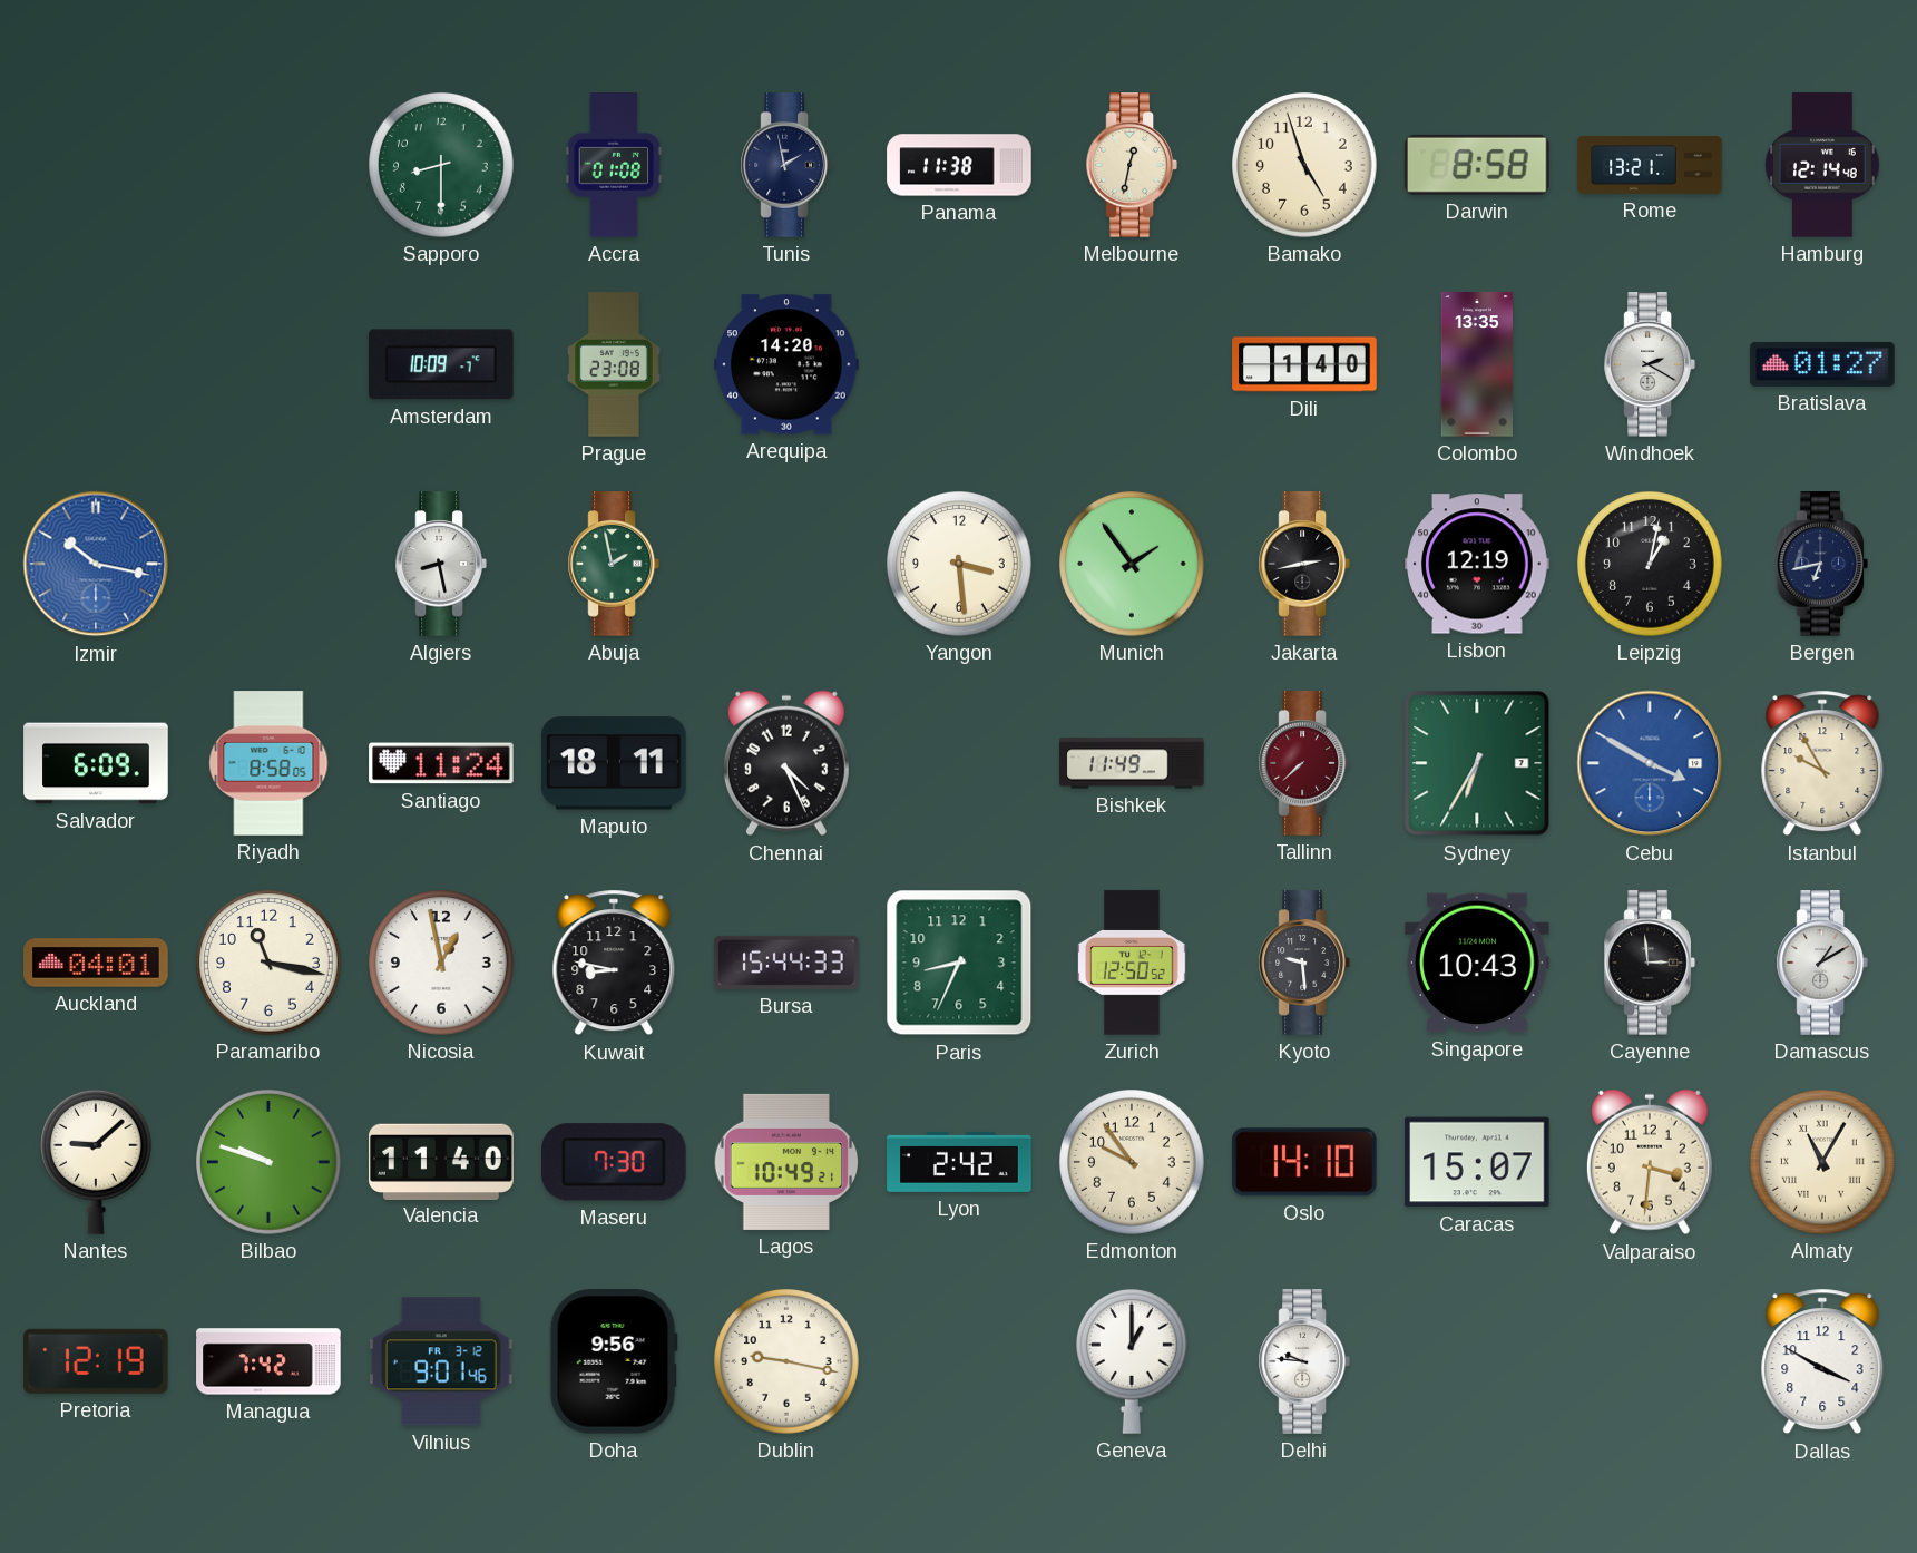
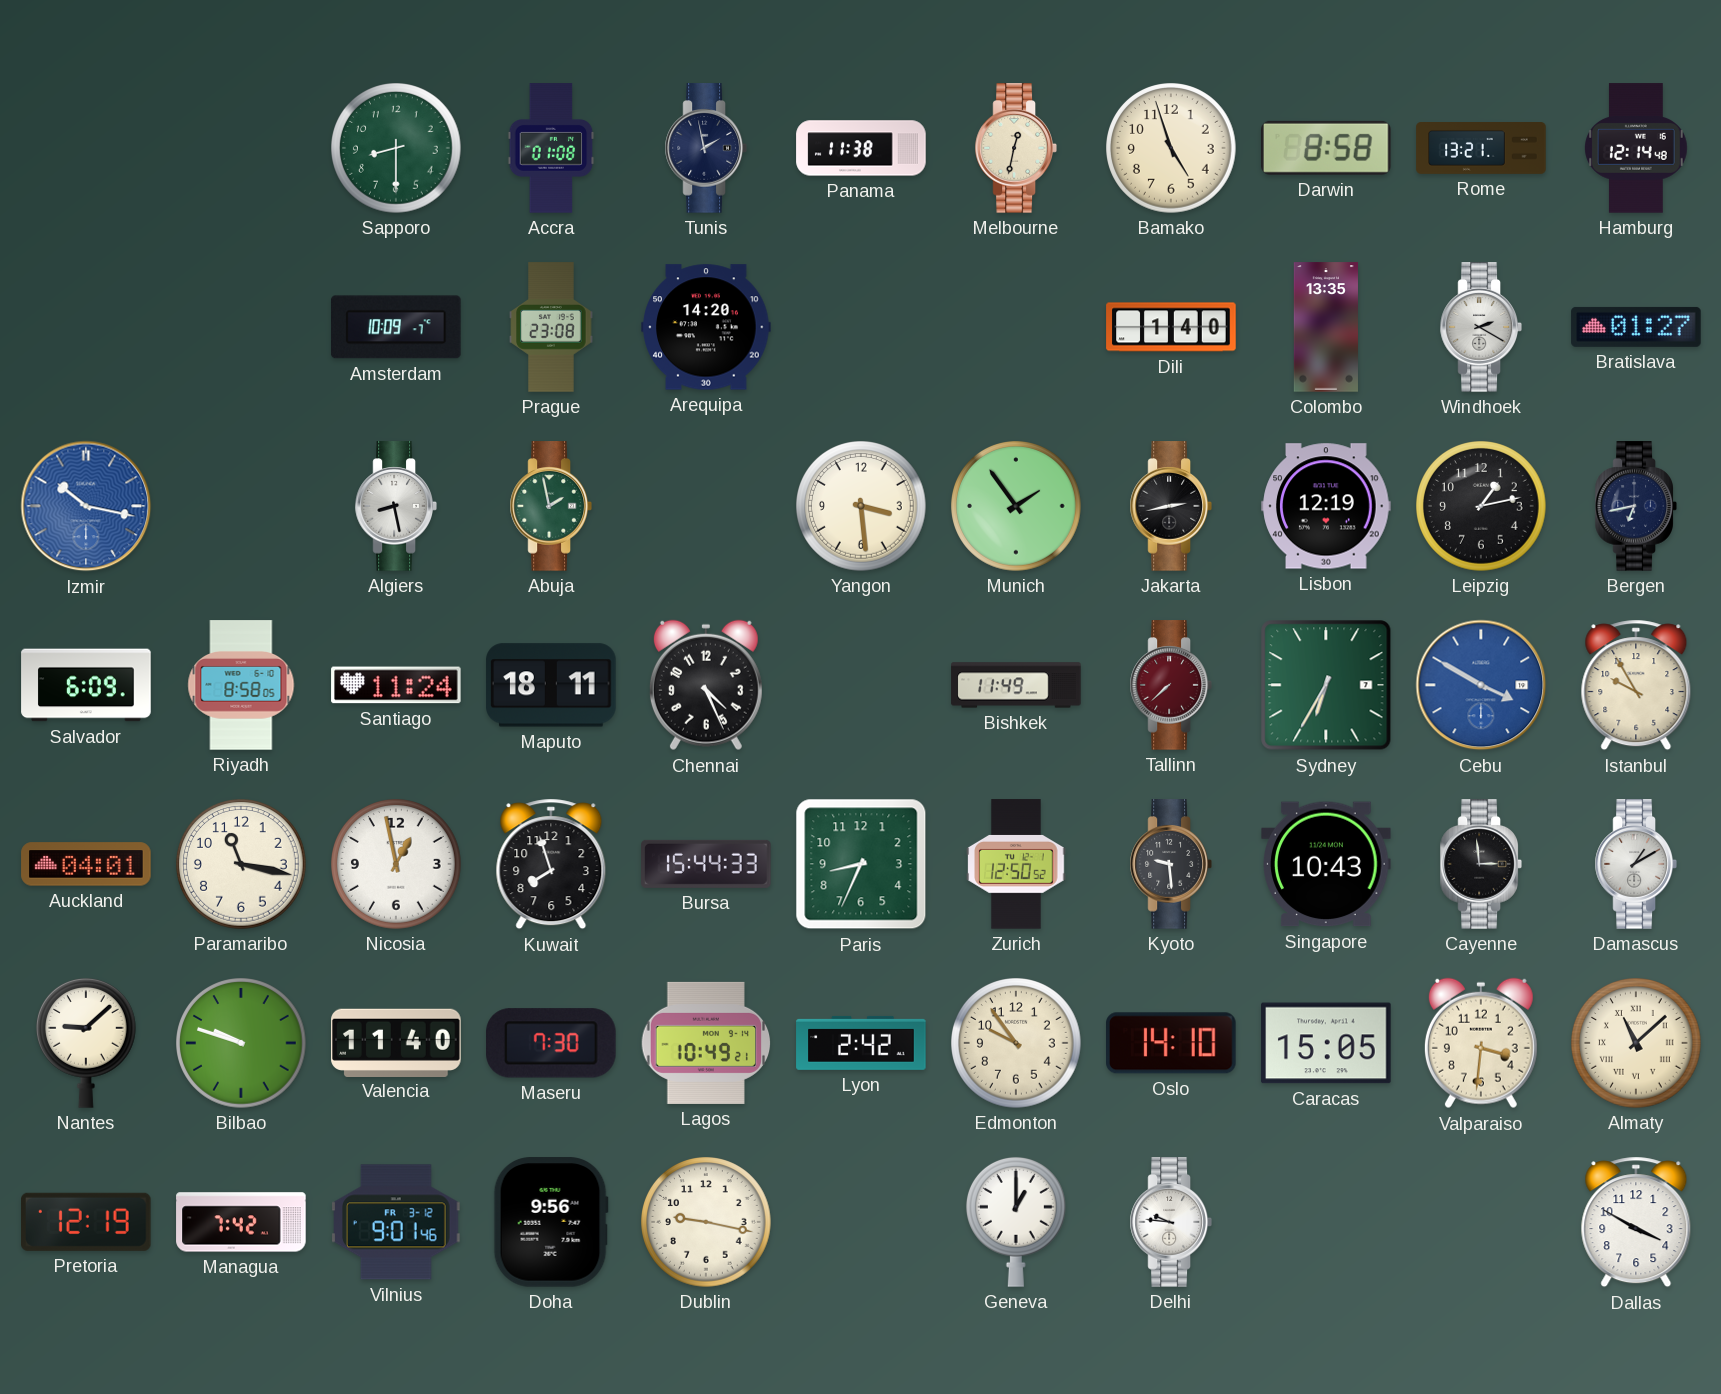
Leipzig: 1:02 -> 1:13 (1482, 507)
Kuwait: 8:47 -> 7:57 (551, 864)
Caracas: 15:07 -> 15:05 (1326, 1043)
Almaty: 11:05 -> 11:08 (1637, 1044)
